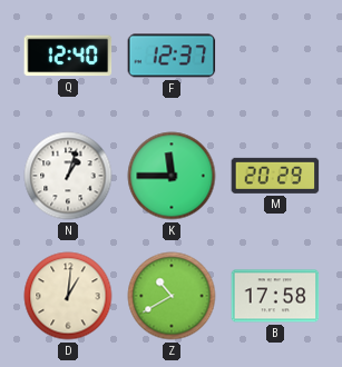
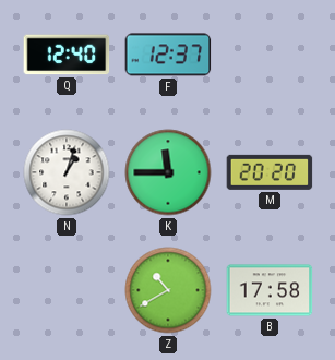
M: 20:29 -> 20:20 (270, 172)
D: 1:01 -> none (68, 296)
